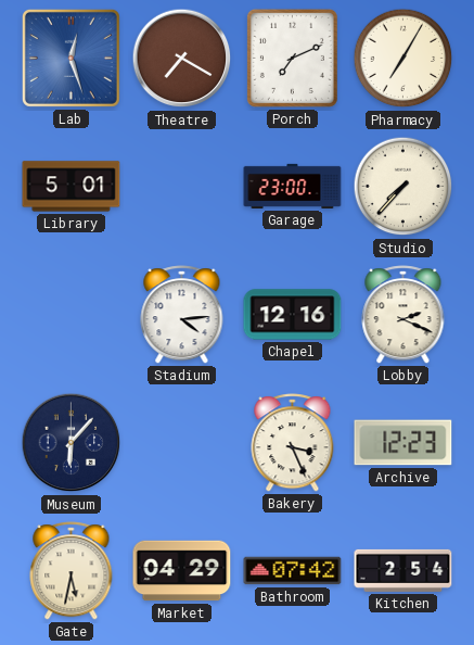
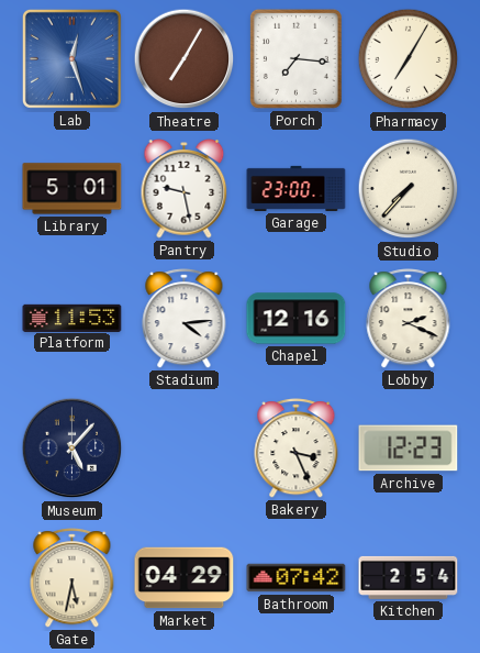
Theatre: 7:20 -> 7:05 (185, 59)
Porch: 7:11 -> 7:16 (295, 58)
Pantry: none -> 9:28 (185, 189)
Platform: none -> 11:53 (72, 318)
Museum: 6:07 -> 5:07 (72, 449)
